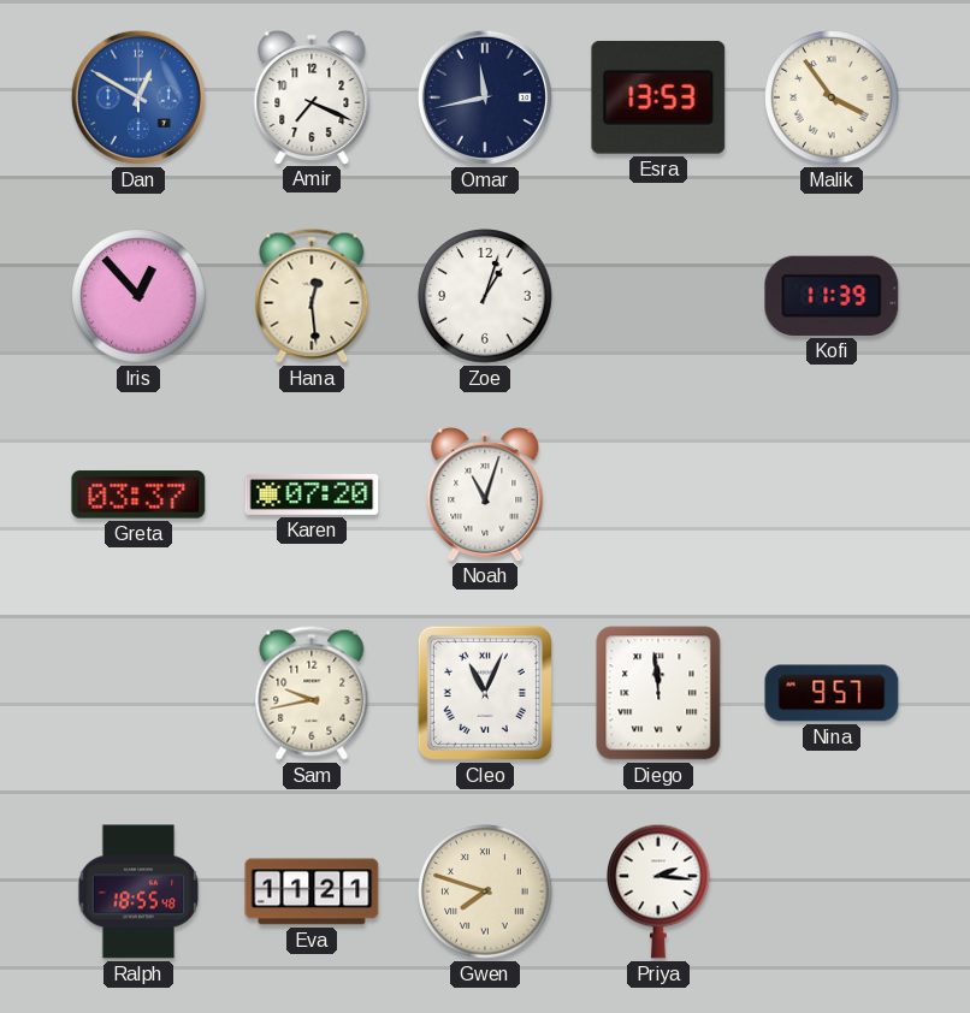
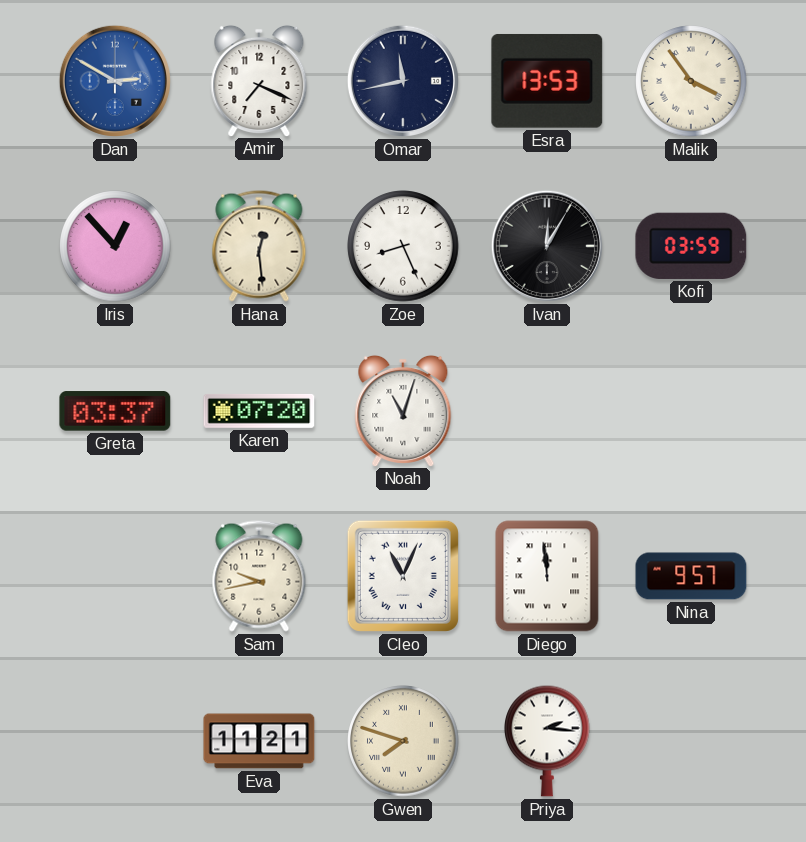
Dan: 12:50 -> 2:50 (115, 81)
Zoe: 1:03 -> 8:26 (403, 246)
Ivan: none -> 12:05 (547, 246)
Kofi: 11:39 -> 03:59 (691, 246)
Ralph: 18:55 -> none (138, 891)
